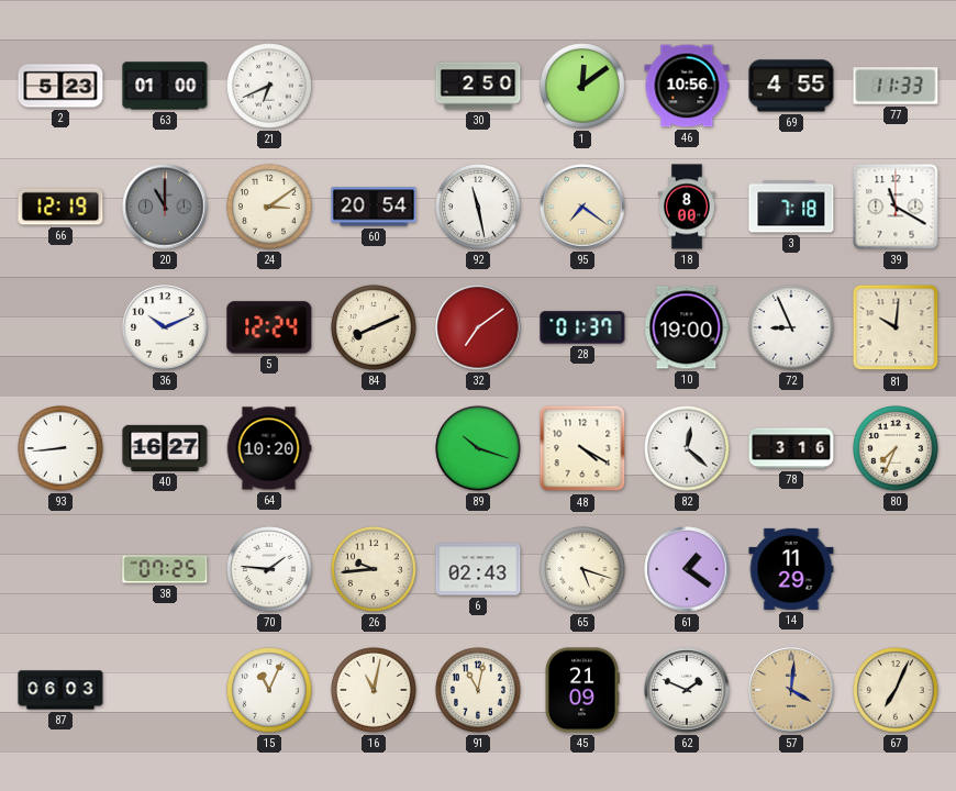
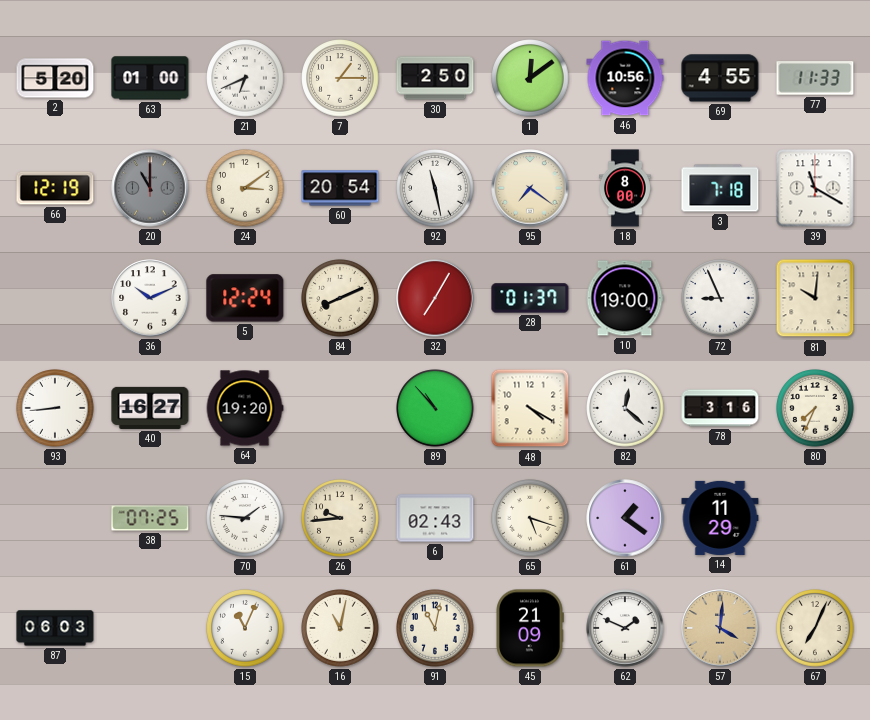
2: 5:23 -> 5:20 (55, 78)
7: none -> 1:15 (340, 78)
32: 7:09 -> 7:05 (435, 298)
64: 10:20 -> 19:20 (245, 408)
89: 10:18 -> 10:53 (435, 408)
